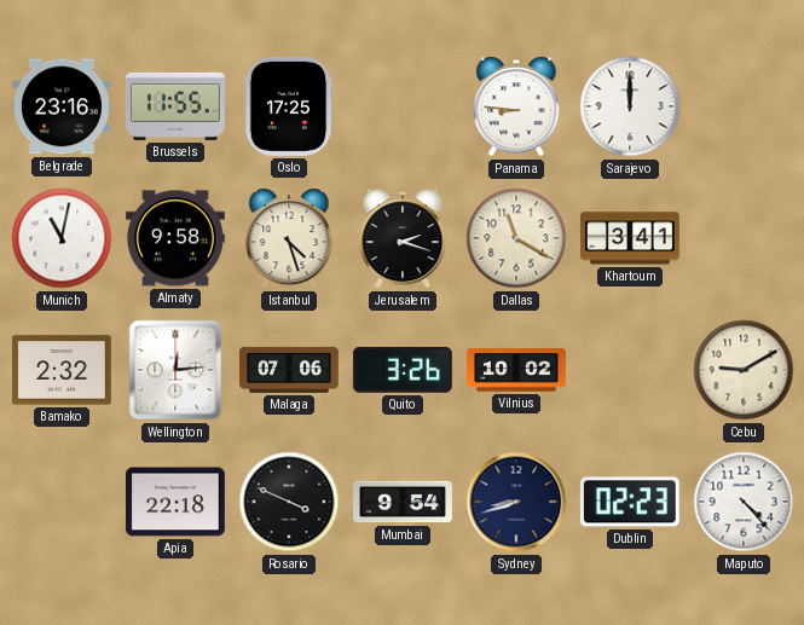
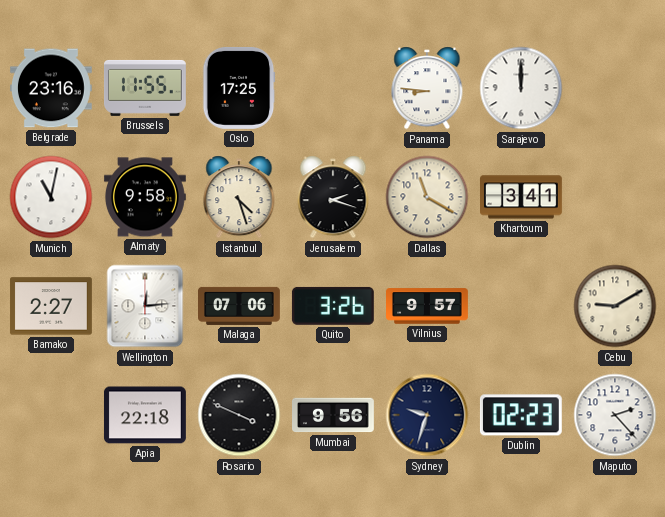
Bamako: 2:32 -> 2:27 (51, 306)
Vilnius: 10:02 -> 9:57 (428, 306)
Mumbai: 9:54 -> 9:56 (334, 415)
Sydney: 8:42 -> 9:33 (427, 415)
Maputo: 4:23 -> 2:23 (615, 415)
